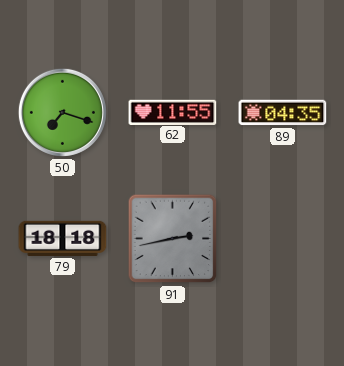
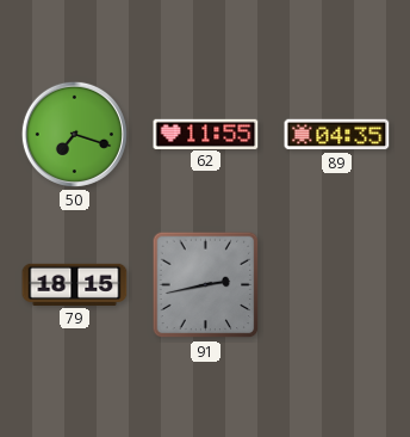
79: 18:18 -> 18:15 (75, 284)
